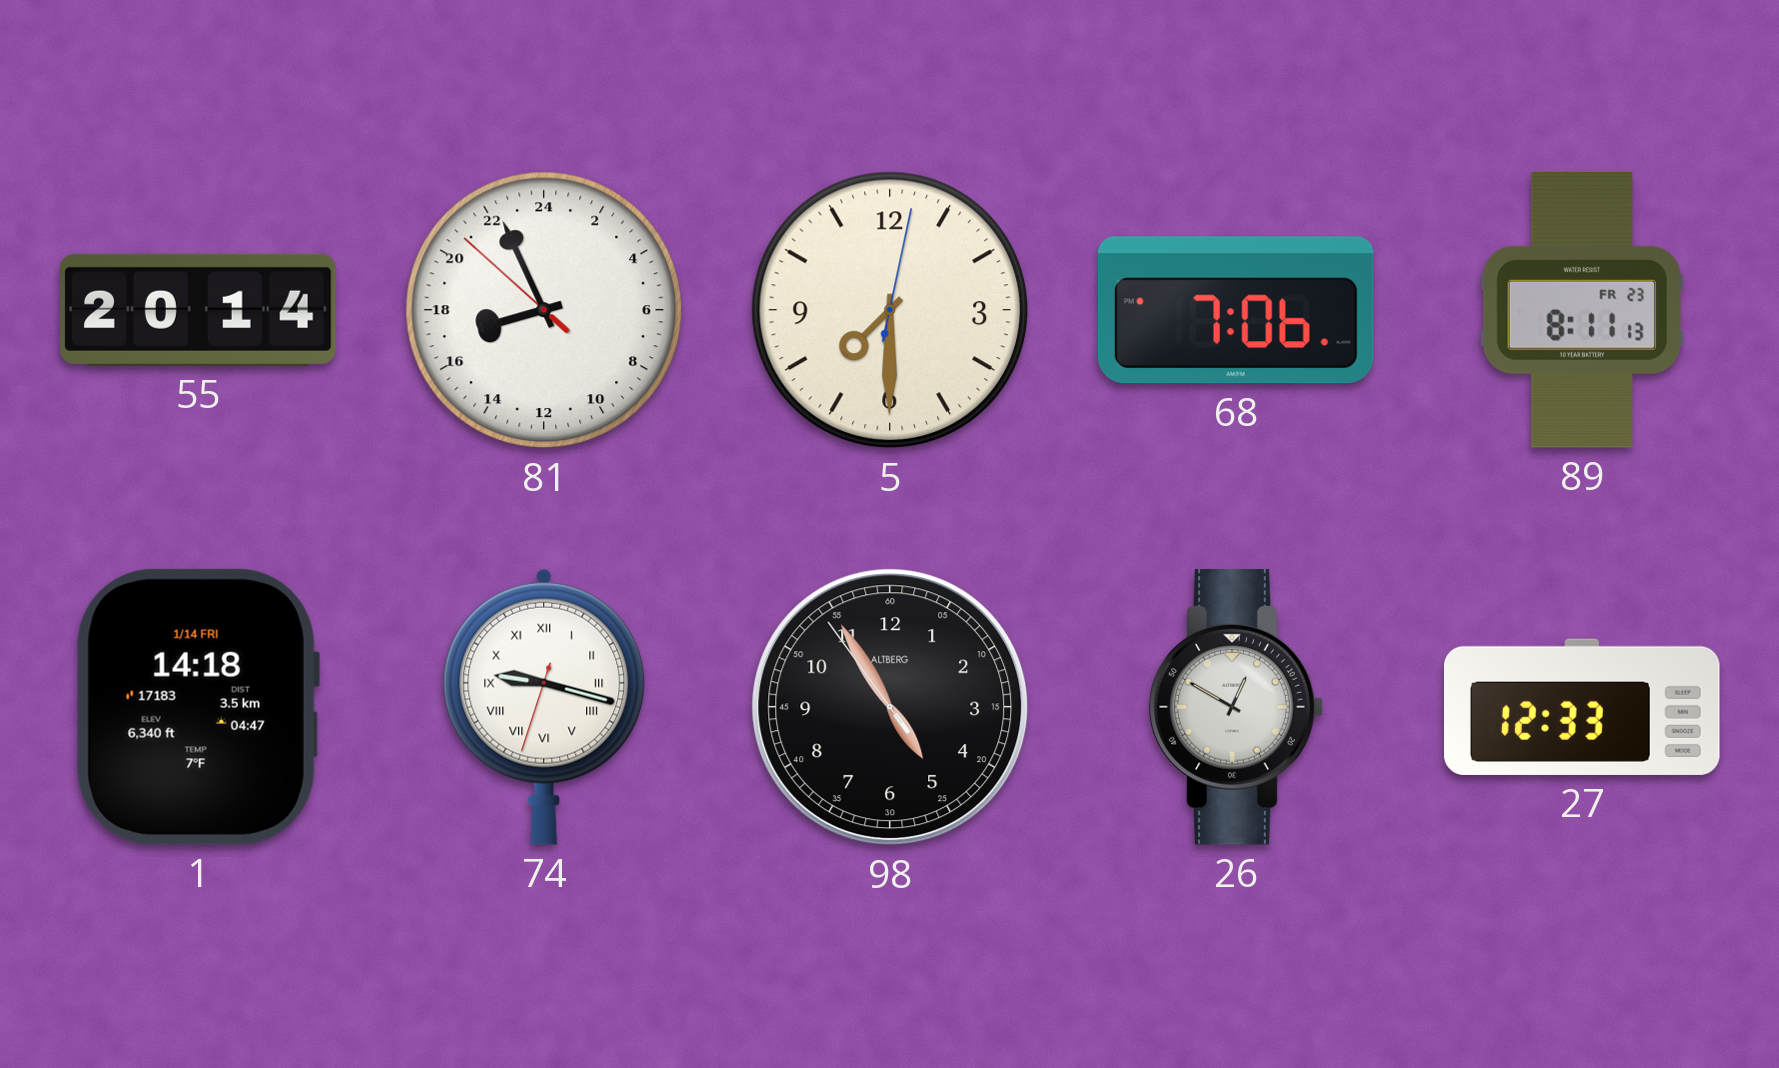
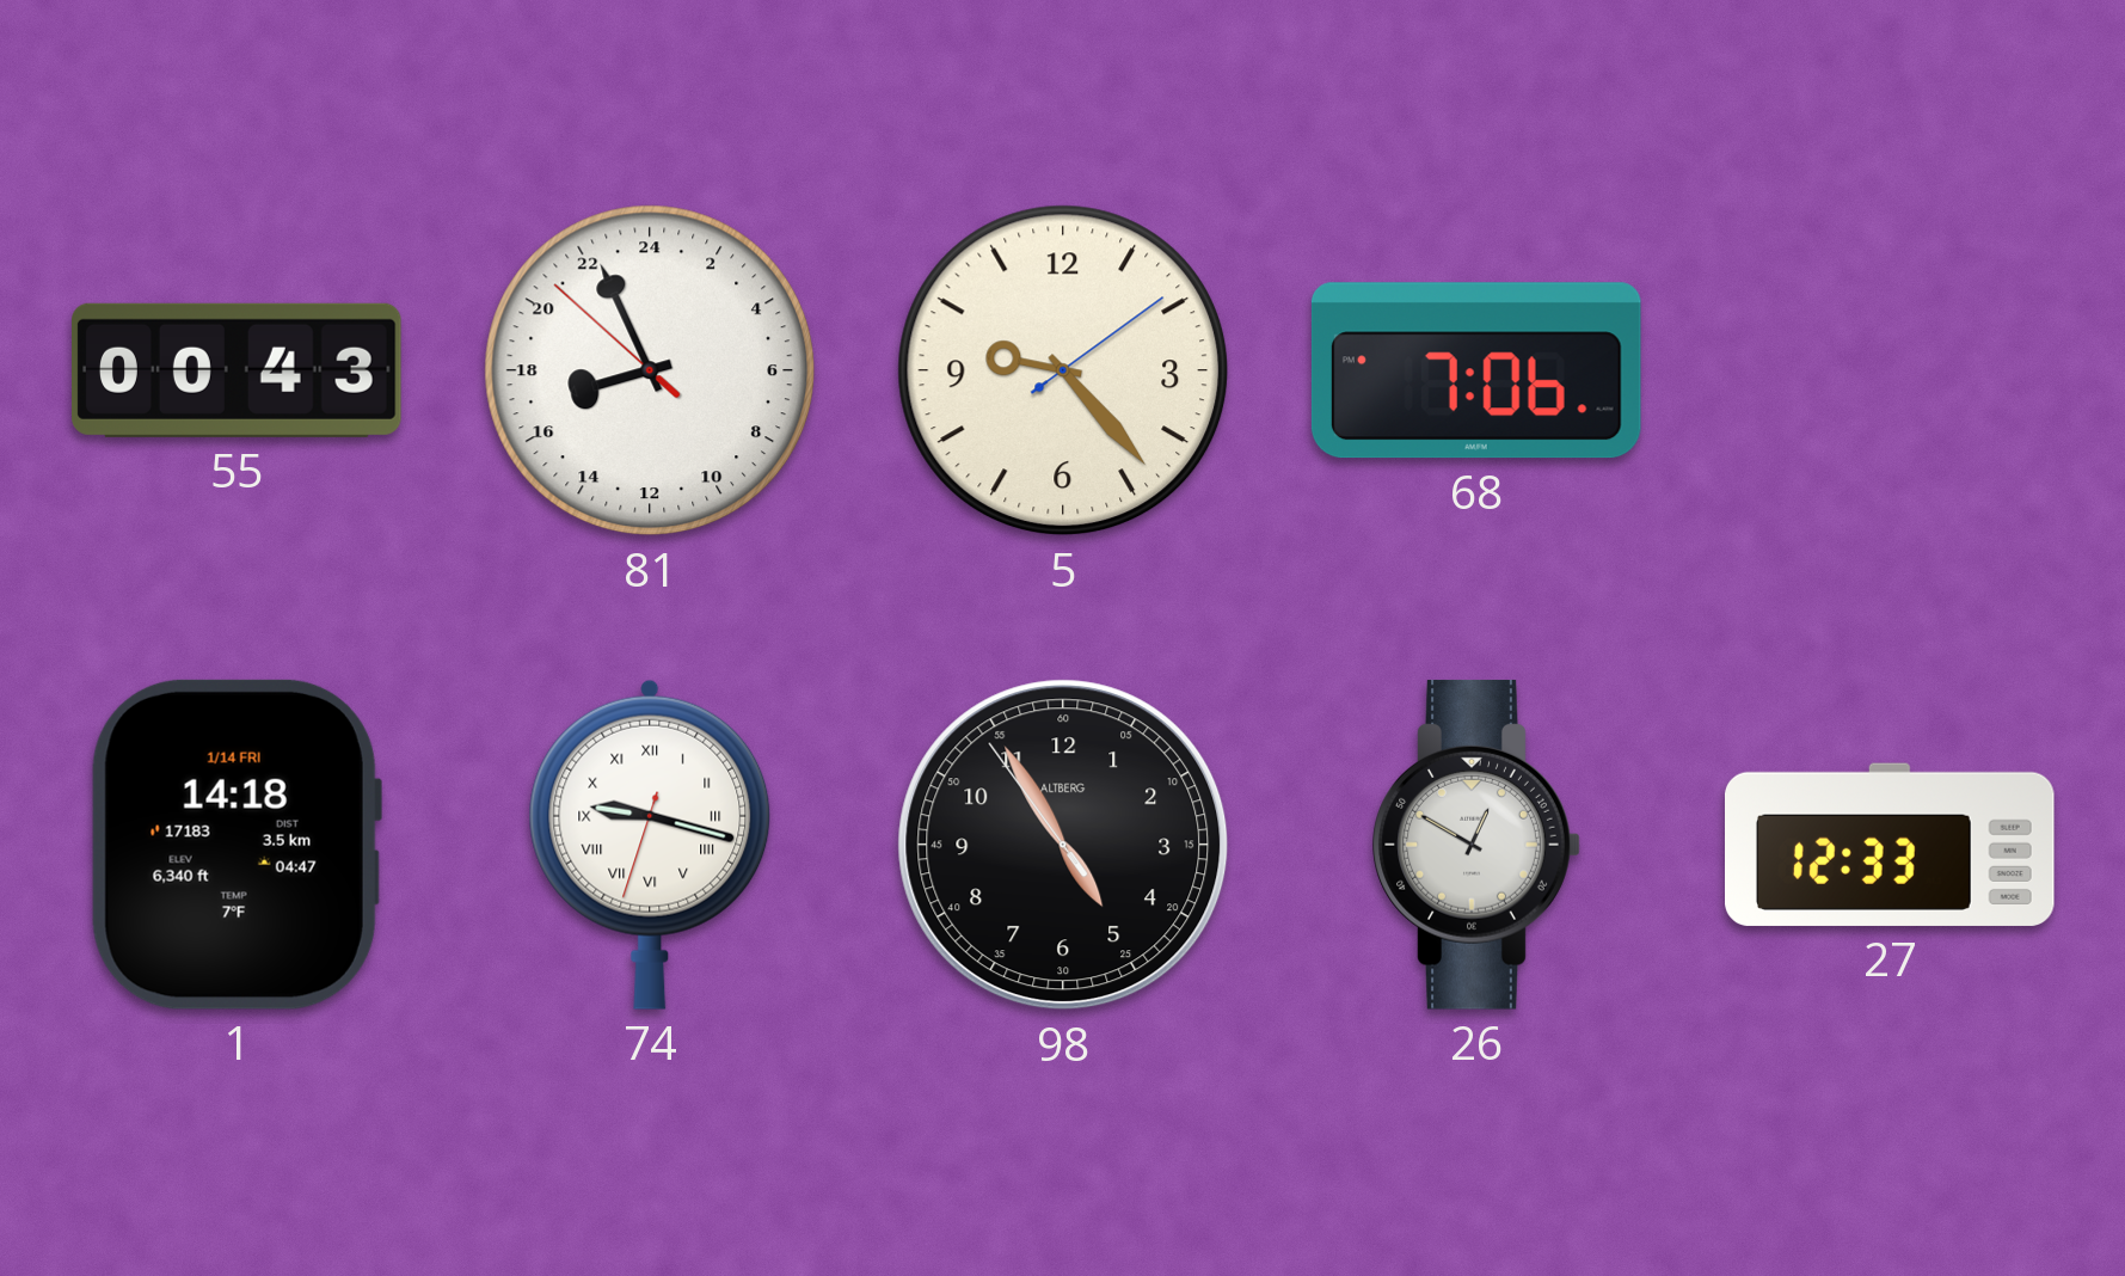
55: 20:14 -> 00:43 (238, 370)
5: 7:30 -> 9:23 (1063, 370)
89: 8:11 -> none (1582, 311)
